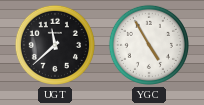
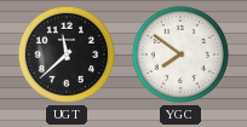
YGC: 4:55 -> 7:51 (180, 54)
